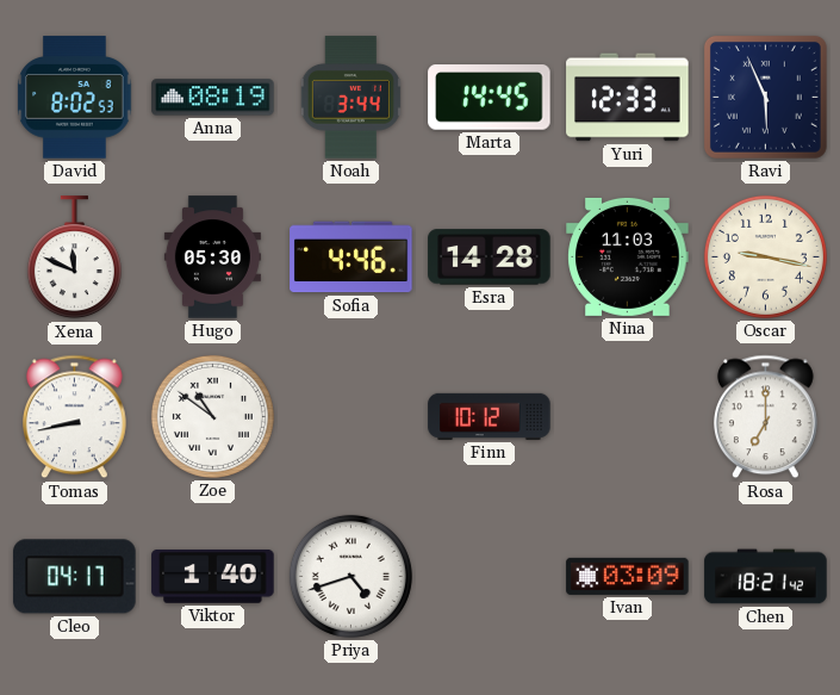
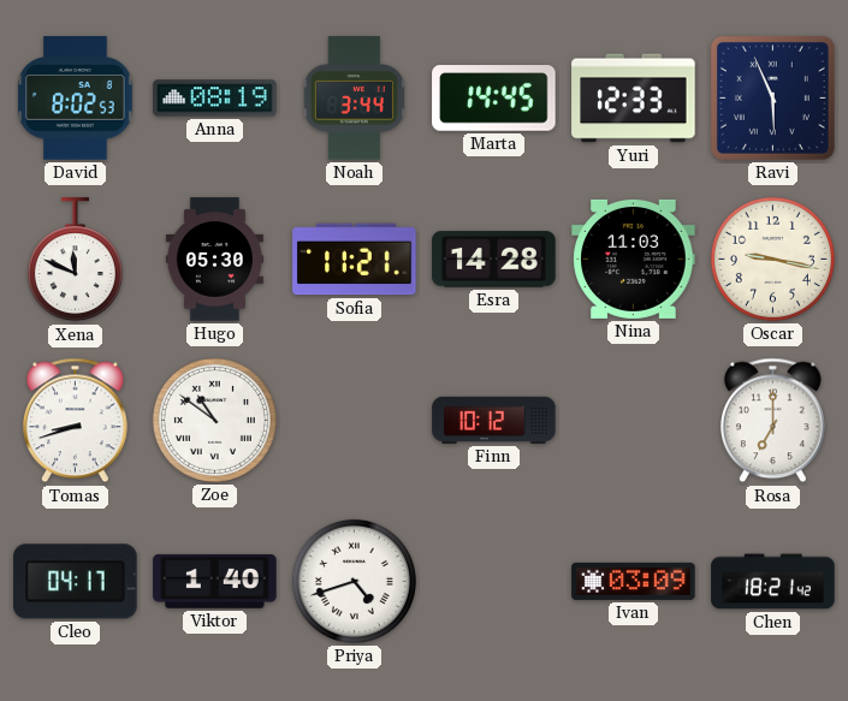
Sofia: 4:46 -> 11:21 (355, 260)
Tomas: 8:43 -> 8:42 (75, 421)
